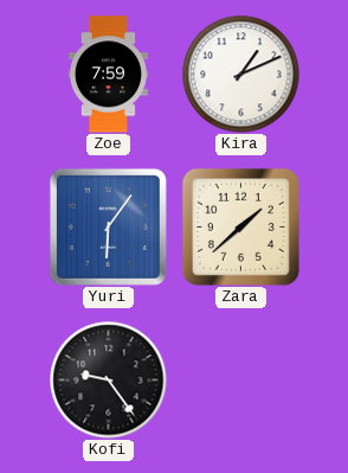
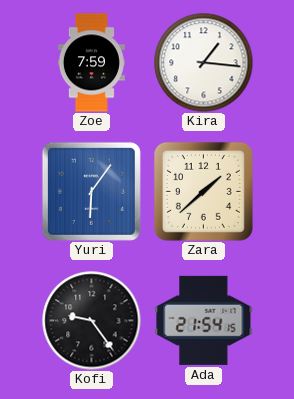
Kira: 1:11 -> 1:16 (204, 63)
Ada: none -> 21:54 (204, 320)
